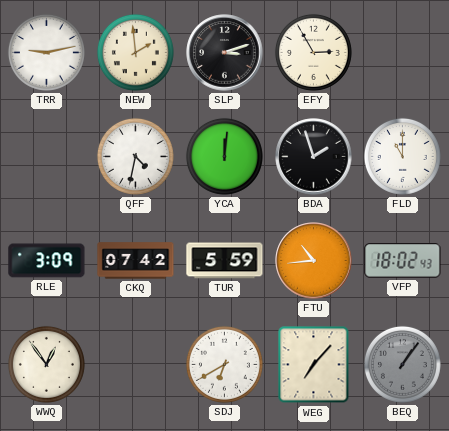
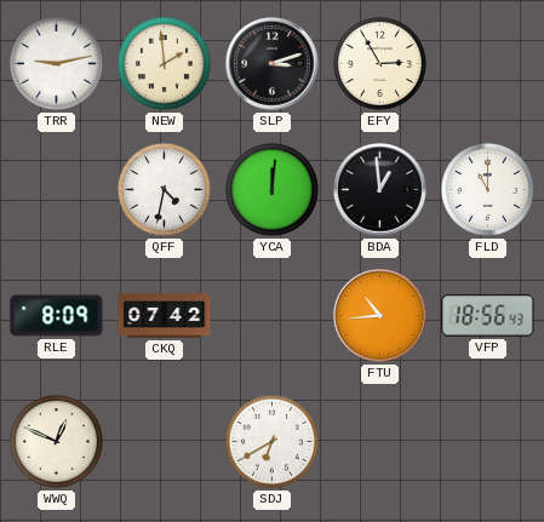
BDA: 1:57 -> 12:59 (380, 190)
RLE: 3:09 -> 8:09 (57, 316)
TUR: 5:59 -> none (225, 261)
VFP: 18:02 -> 18:56 (488, 316)
WWQ: 12:54 -> 12:49 (56, 441)
WEG: 7:07 -> none (314, 365)
BEQ: 1:06 -> none (402, 364)
